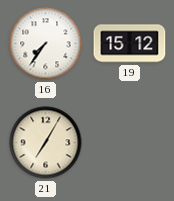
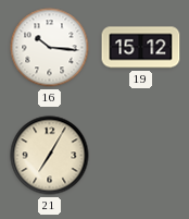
16: 7:36 -> 10:16 (50, 48)
